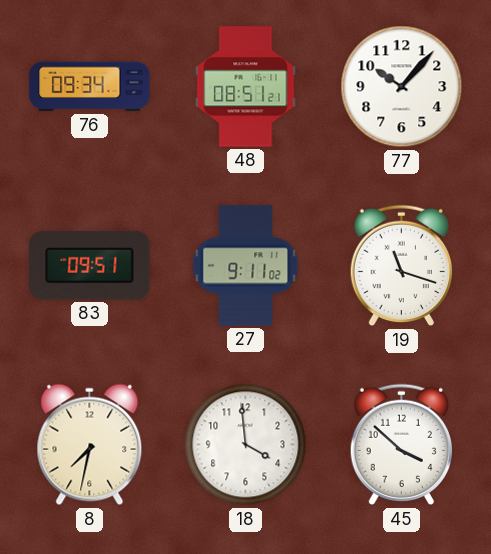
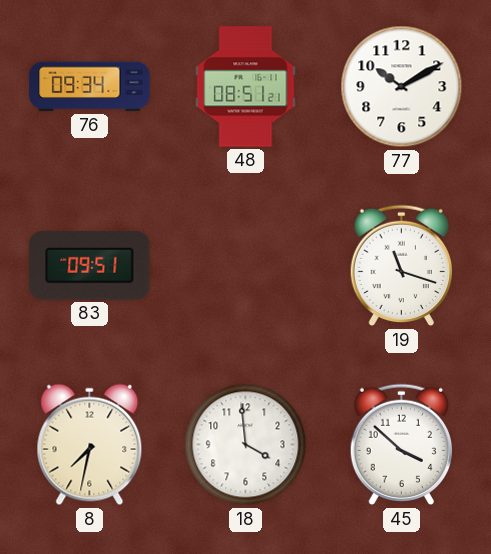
77: 10:07 -> 10:10 (402, 87)
27: 9:11 -> none (246, 266)
